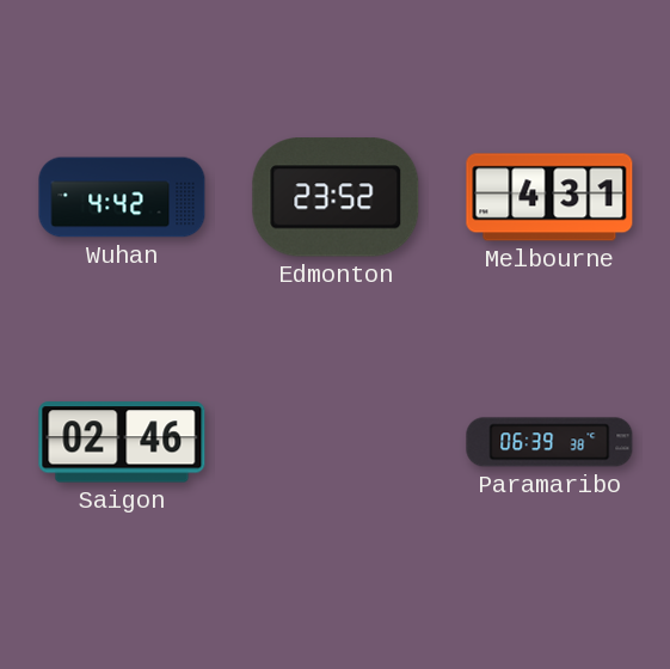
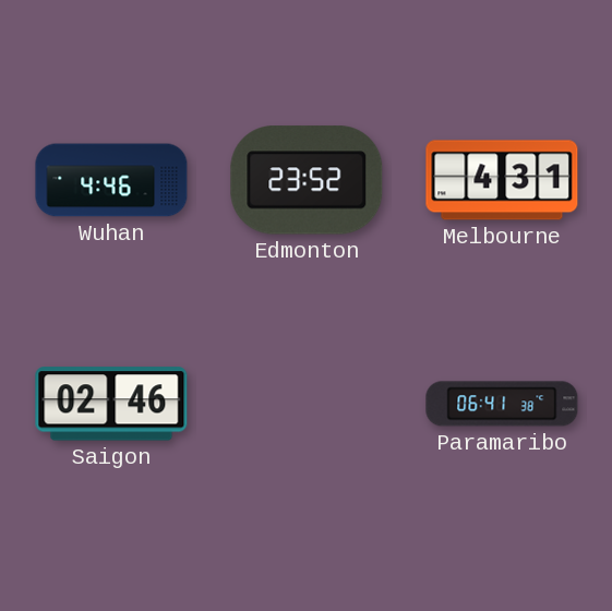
Wuhan: 4:42 -> 4:46 (111, 180)
Paramaribo: 06:39 -> 06:41 (502, 404)
